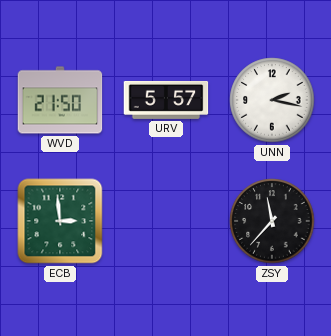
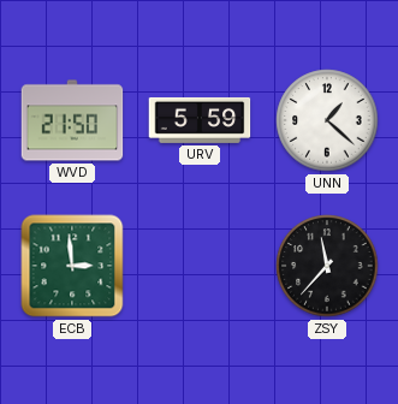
URV: 5:57 -> 5:59 (200, 120)
UNN: 2:17 -> 1:22 (327, 120)
